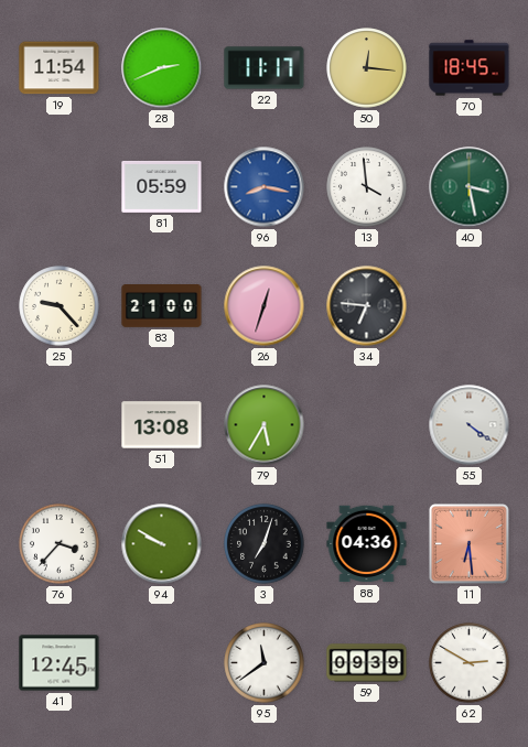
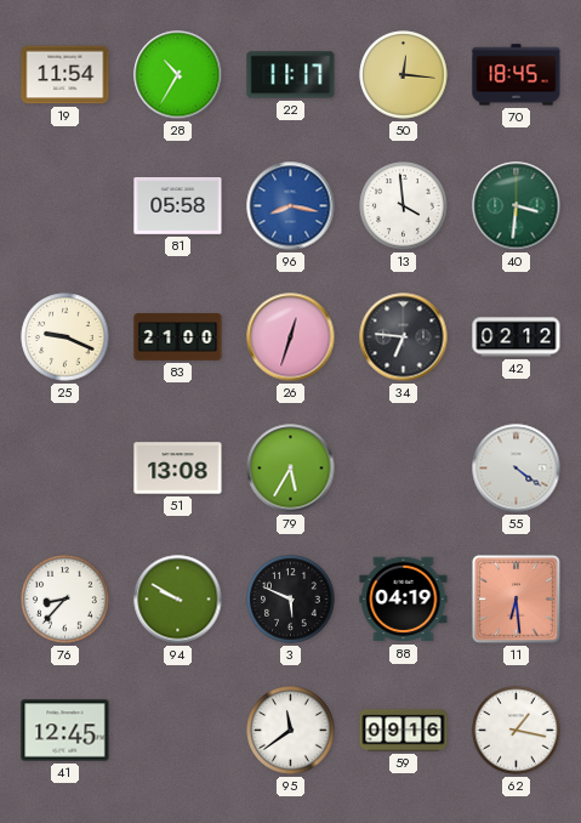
28: 2:41 -> 10:35 (178, 75)
81: 05:59 -> 05:58 (178, 205)
40: 3:28 -> 3:31 (517, 206)
25: 9:23 -> 9:19 (65, 337)
42: none -> 02:12 (517, 337)
76: 3:37 -> 8:37 (65, 600)
3: 7:03 -> 5:49 (291, 600)
88: 04:36 -> 04:19 (404, 600)
59: 09:39 -> 09:16 (404, 731)
62: 2:50 -> 1:17 (517, 731)
